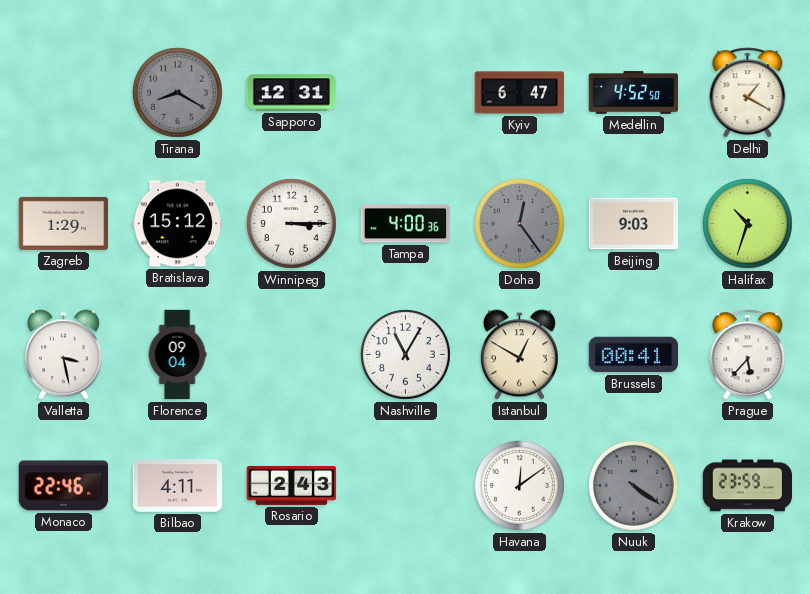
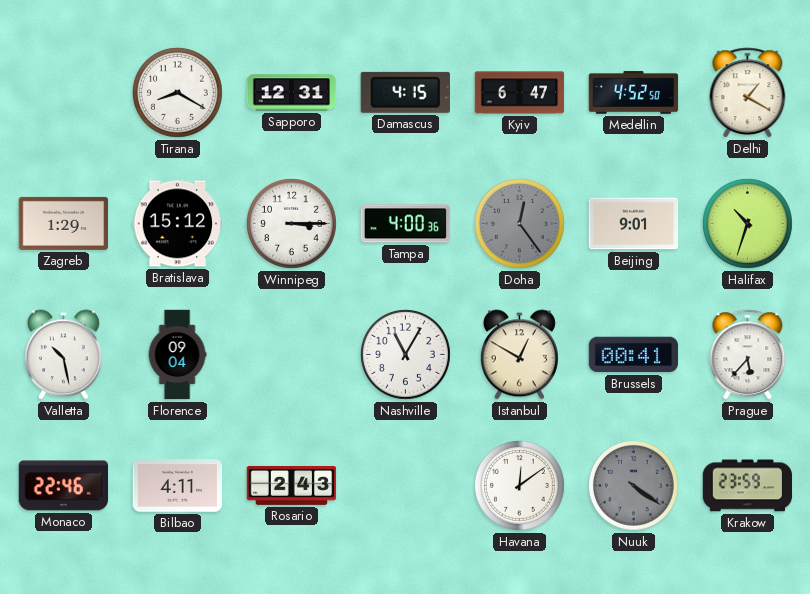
Tirana dial: grey -> white (177, 92)
Damascus: none -> 4:15 (405, 92)
Beijing: 9:03 -> 9:01 (634, 224)
Valletta: 3:28 -> 10:28 (63, 355)
